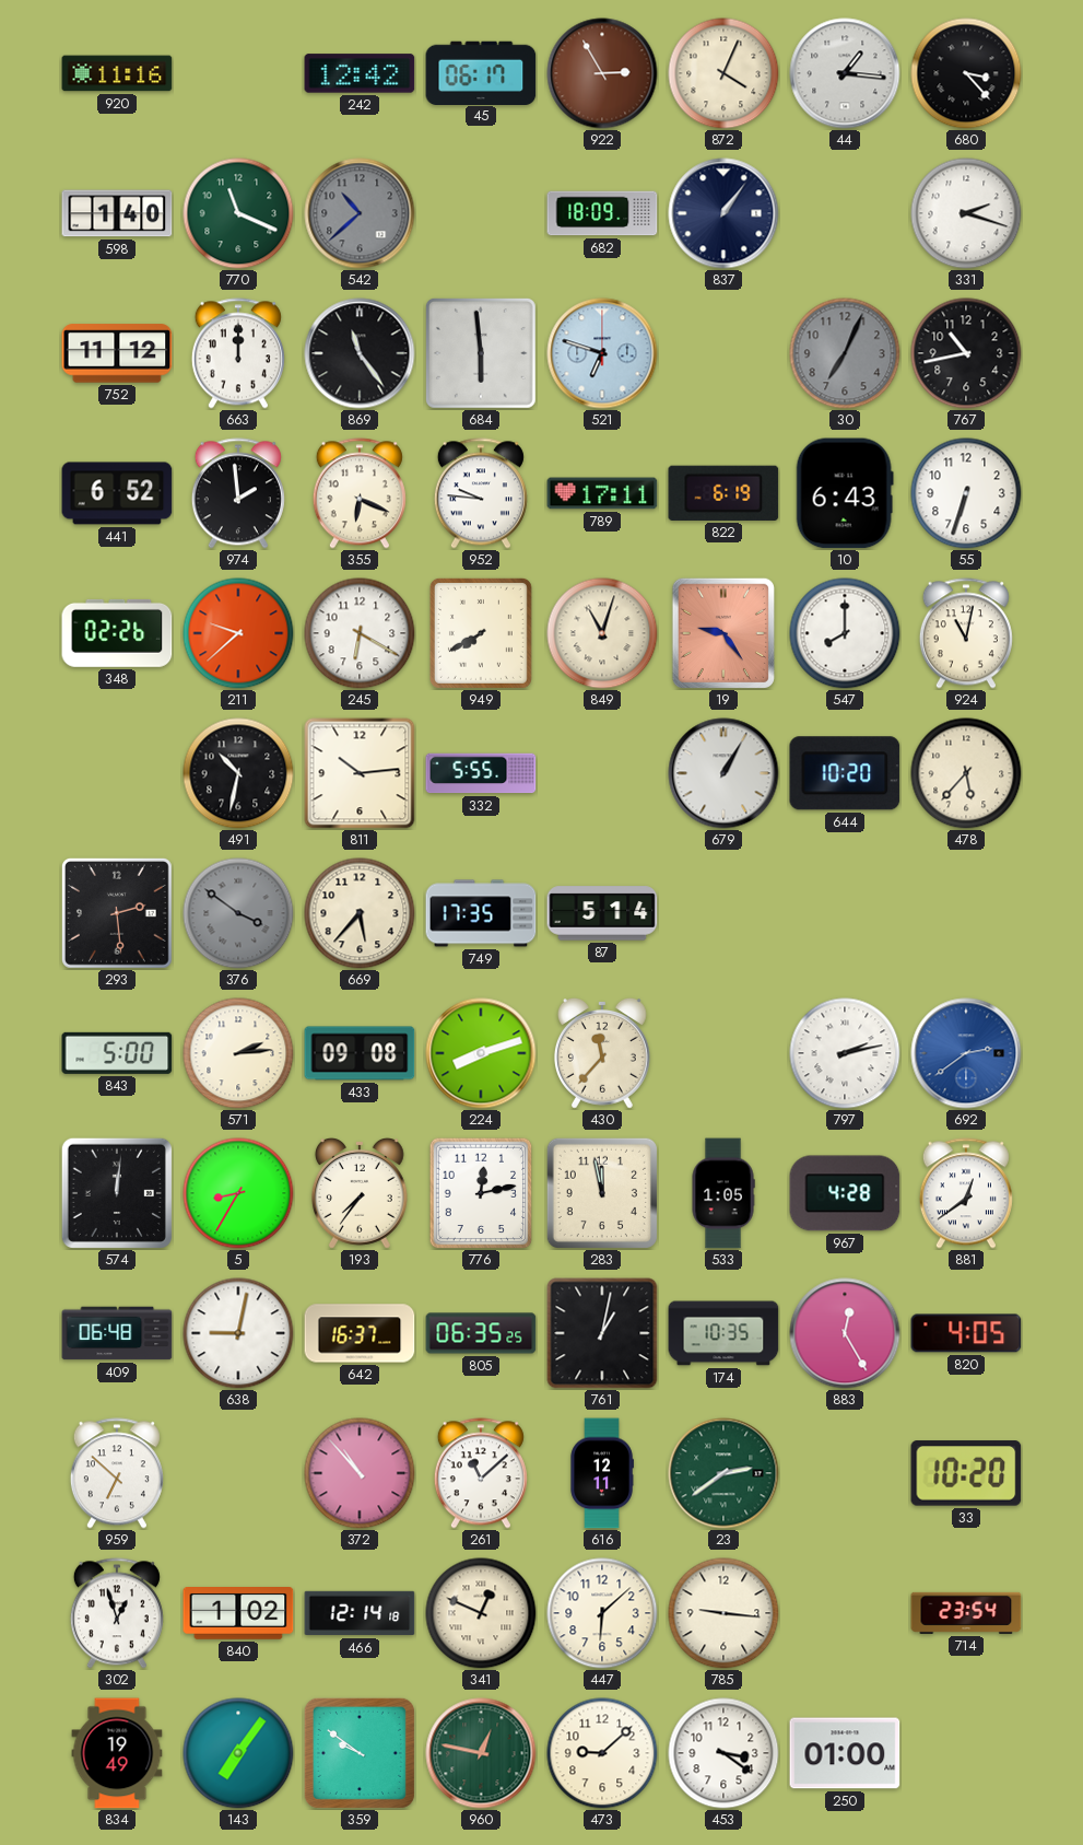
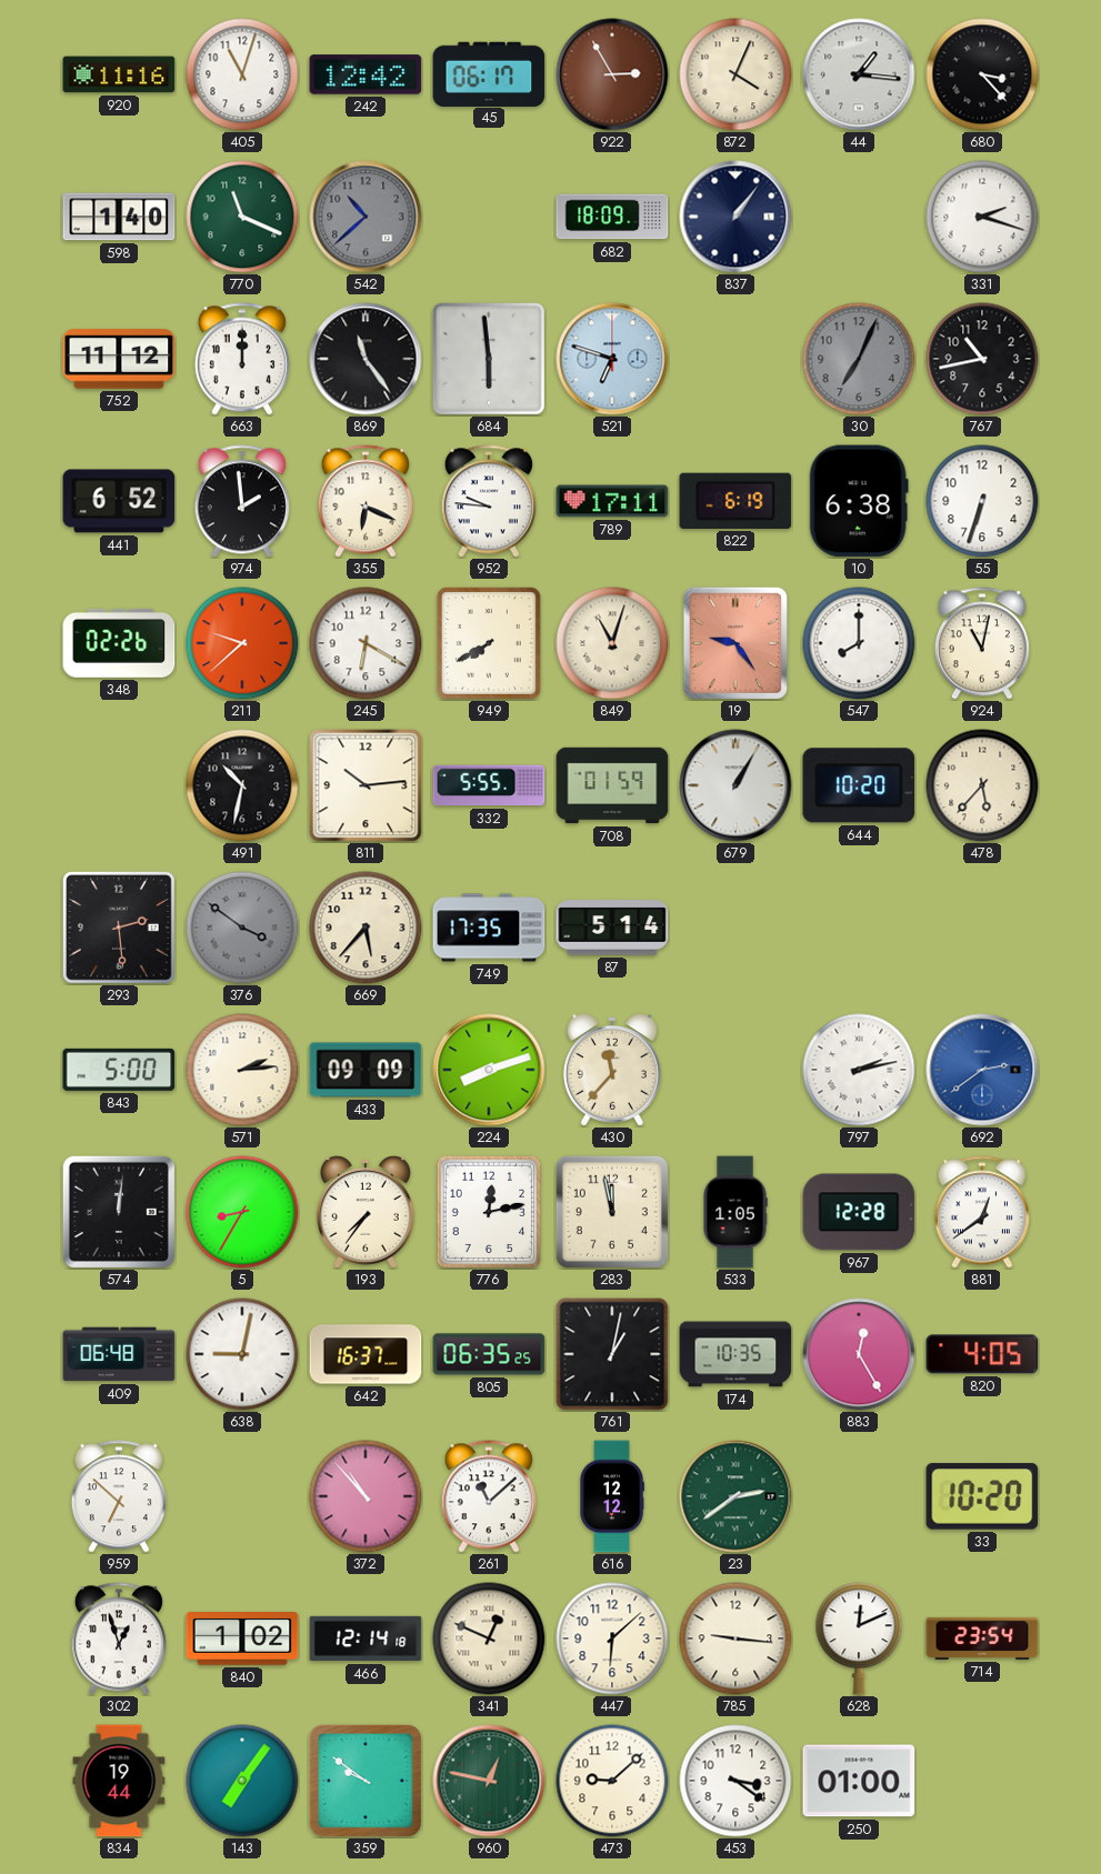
405: none -> 11:03 (242, 74)
10: 6:43 -> 6:38 (859, 501)
708: none -> 01:59 (612, 785)
433: 09:08 -> 09:09 (366, 1070)
967: 4:28 -> 12:28 (859, 1212)
616: 12:11 -> 12:12 (612, 1496)
628: none -> 12:11 (859, 1639)
834: 19:49 -> 19:44 (119, 1781)
